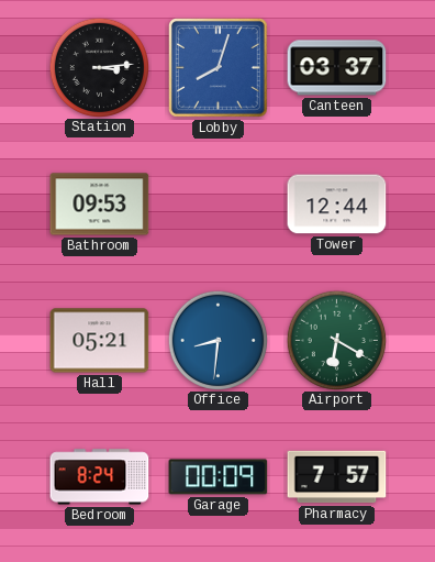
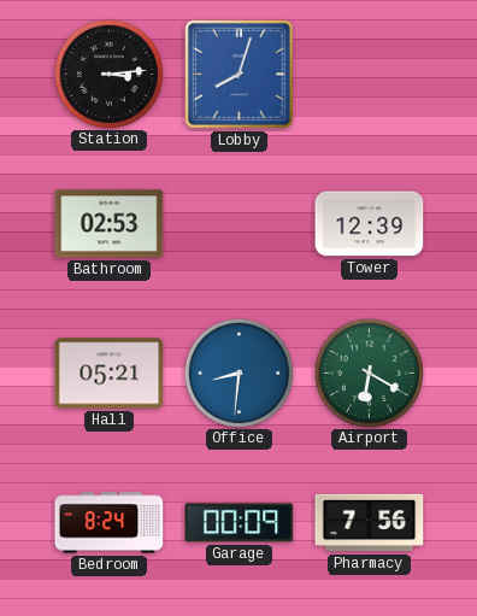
Canteen: 03:37 -> none (337, 68)
Bathroom: 09:53 -> 02:53 (110, 224)
Tower: 12:44 -> 12:39 (370, 224)
Pharmacy: 7:57 -> 7:56 (370, 523)
